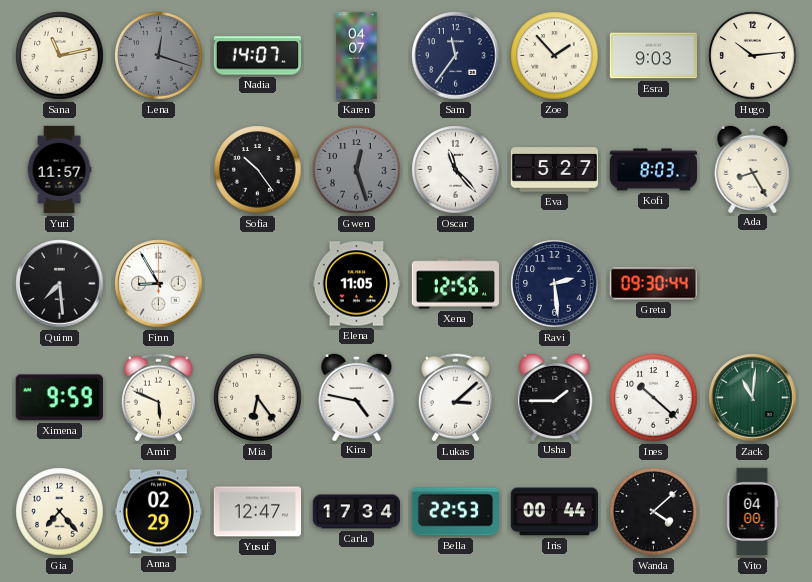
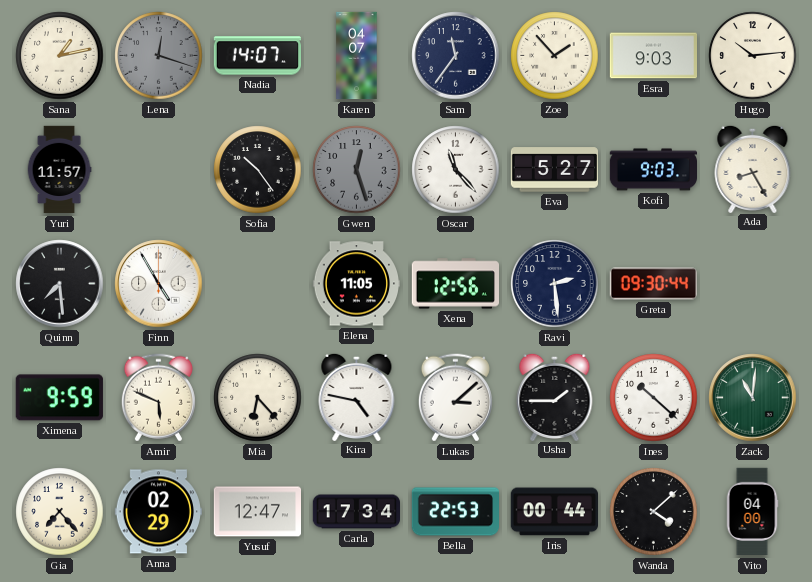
Sana: 11:13 -> 1:13 (60, 56)
Kofi: 8:03 -> 9:03 (653, 170)
Finn: 8:55 -> 4:55 (159, 284)
Mia: 6:24 -> 6:23 (258, 398)
